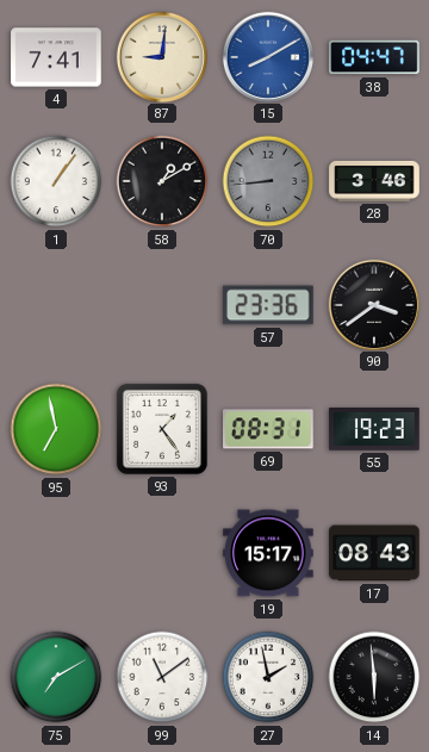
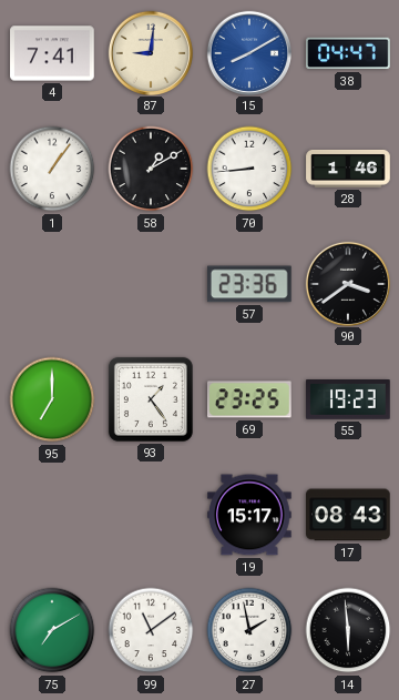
70 dial: grey -> white (249, 169)
28: 3:46 -> 1:46 (348, 169)
95: 6:58 -> 7:00 (52, 399)
69: 08:31 -> 23:25 (250, 399)
